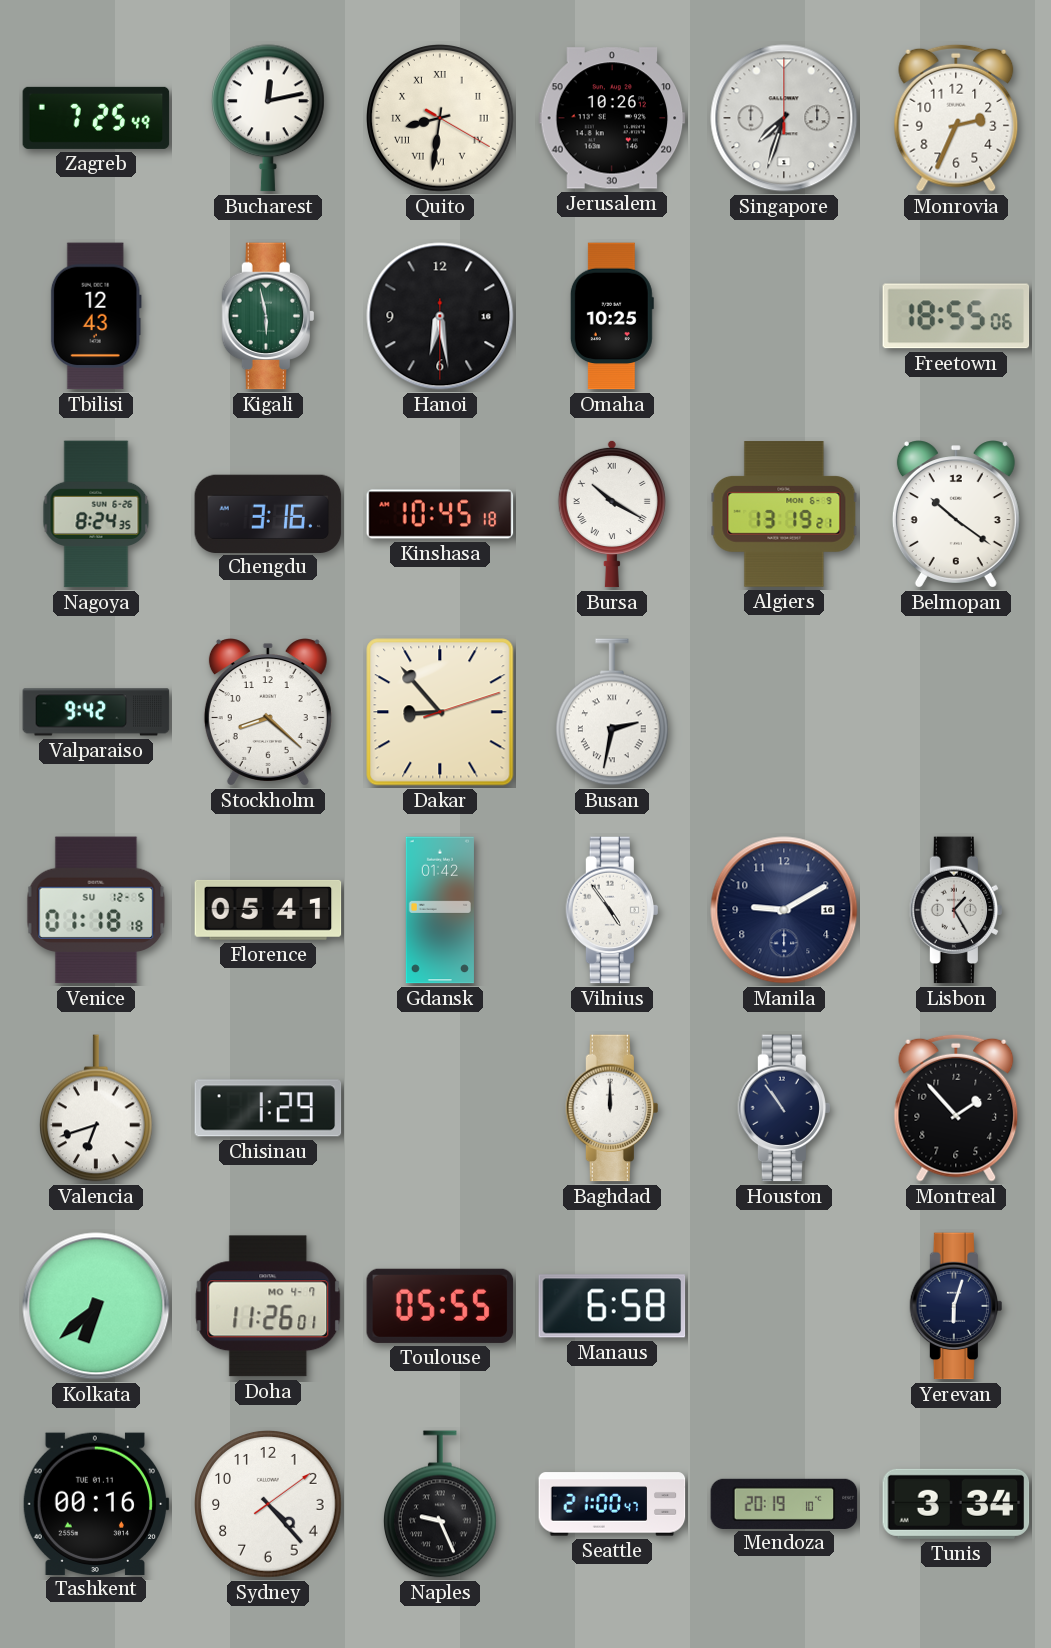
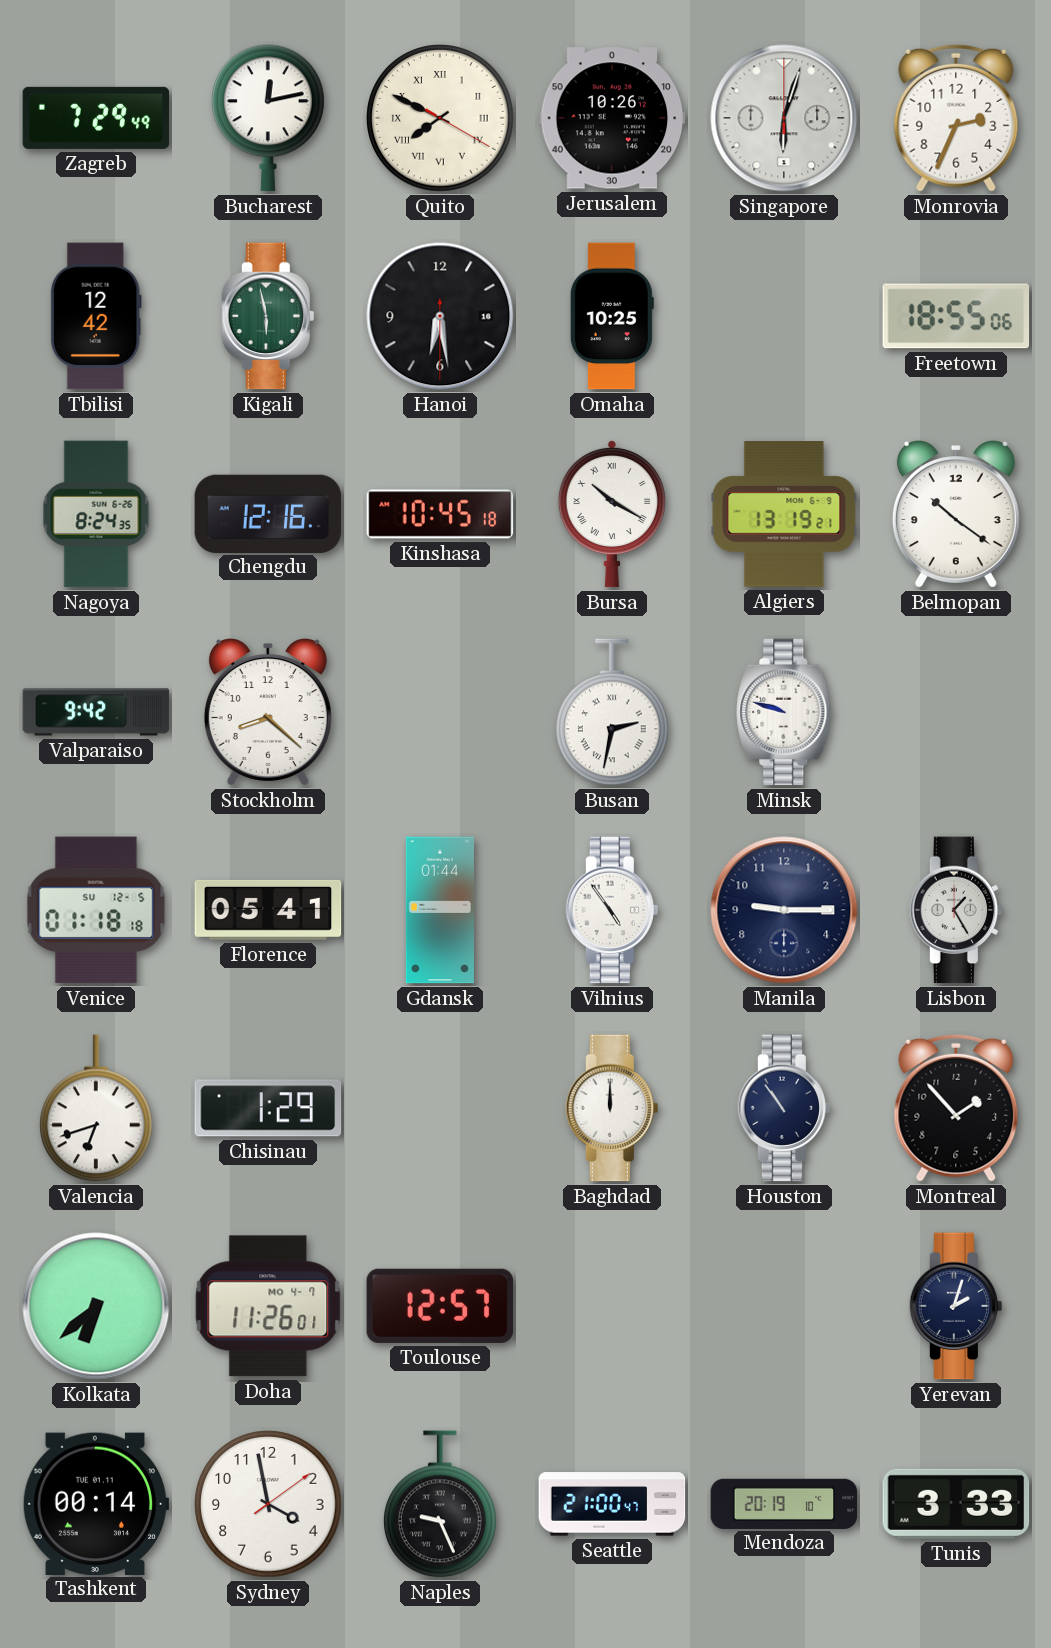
Zagreb: 7:25 -> 7:29 (96, 118)
Quito: 8:31 -> 7:49 (440, 118)
Singapore: 7:33 -> 6:03 (784, 118)
Tbilisi: 12:43 -> 12:42 (96, 316)
Chengdu: 3:16 -> 12:16 (268, 513)
Dakar: 8:53 -> none (440, 712)
Minsk: none -> 9:48 (784, 712)
Gdansk: 01:42 -> 01:44 (440, 910)
Manila: 9:10 -> 9:15 (784, 910)
Toulouse: 05:55 -> 12:57 (440, 1306)
Manaus: 6:58 -> none (612, 1306)
Yerevan: 6:03 -> 2:03 (956, 1306)
Tashkent: 00:16 -> 00:14 (96, 1503)
Sydney: 4:23 -> 3:58 (268, 1504)
Tunis: 3:34 -> 3:33 (956, 1504)
